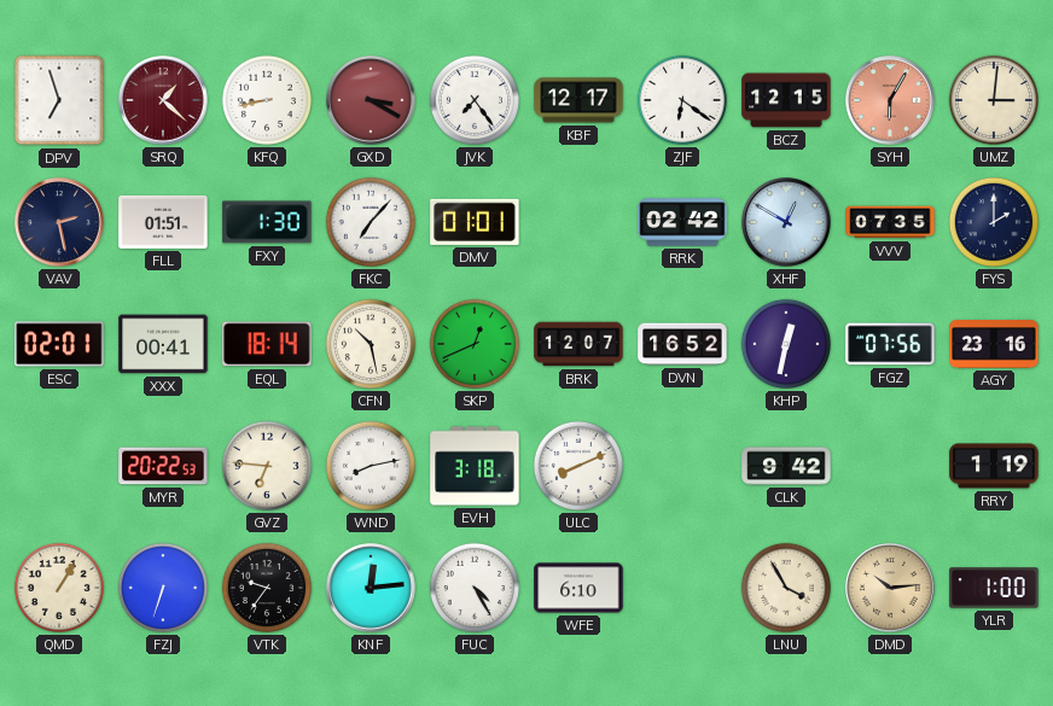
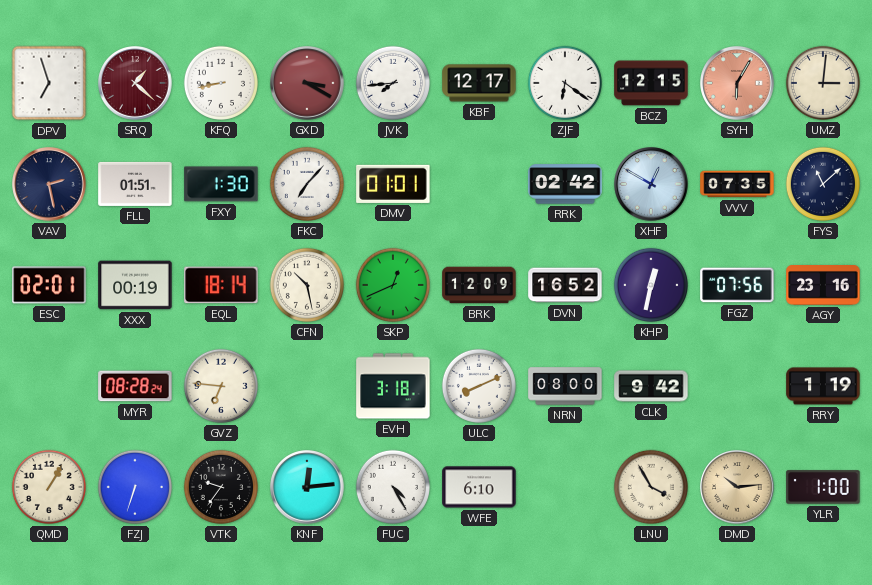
JVK: 7:24 -> 7:44 (393, 83)
FYS: 2:00 -> 11:08 (823, 184)
XXX: 00:41 -> 00:19 (135, 285)
BRK: 12:07 -> 12:09 (479, 285)
MYR: 20:22 -> 08:28 (135, 386)
WND: 8:13 -> none (371, 466)
NRN: none -> 08:00 (565, 386)
